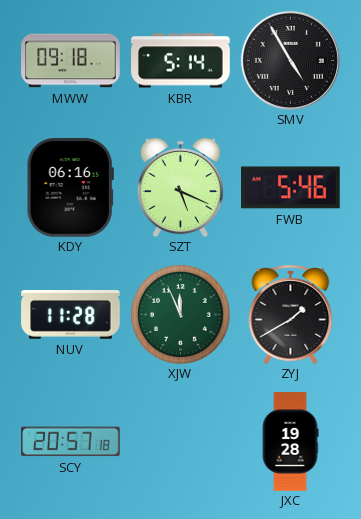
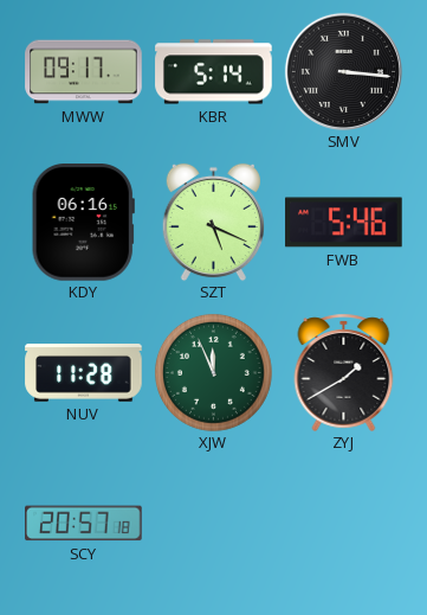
MWW: 09:18 -> 09:17 (84, 72)
SMV: 4:55 -> 3:16 (343, 71)
JXC: 19:28 -> none (290, 442)
